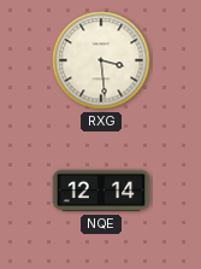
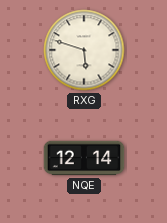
RXG: 3:29 -> 5:48 (84, 50)
